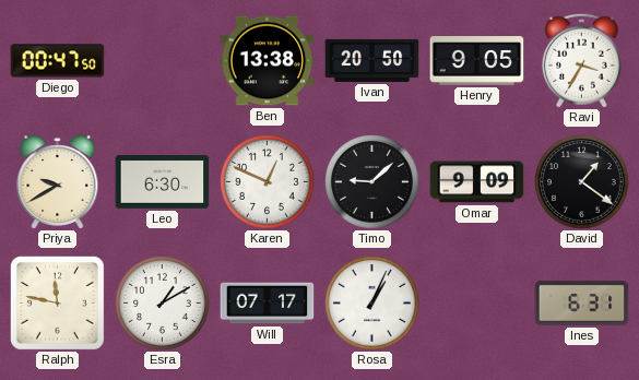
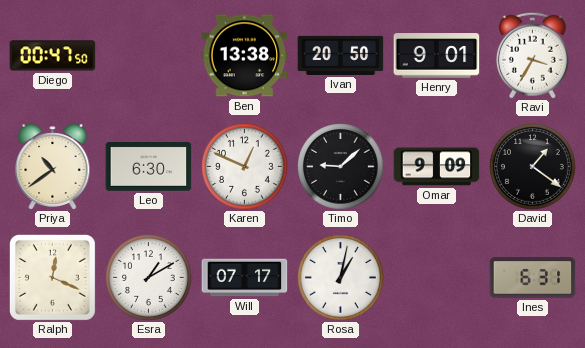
Henry: 9:05 -> 9:01 (437, 56)
Priya: 9:40 -> 10:39 (53, 167)
Ralph: 11:47 -> 12:19 (52, 277)
Rosa: 1:04 -> 1:02 (341, 278)
